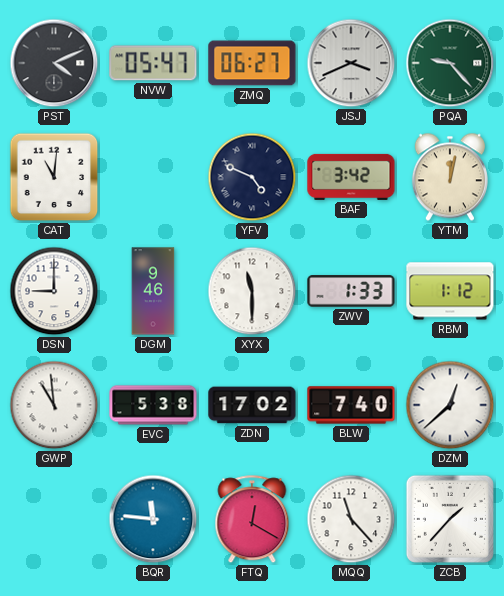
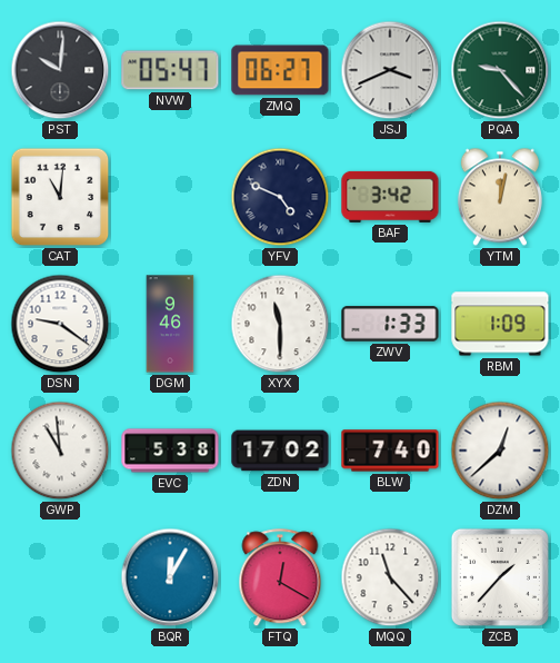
PST: 4:11 -> 10:01 (60, 70)
DSN: 9:00 -> 9:21 (60, 324)
RBM: 1:12 -> 1:09 (500, 324)
BQR: 11:46 -> 12:05 (170, 577)
